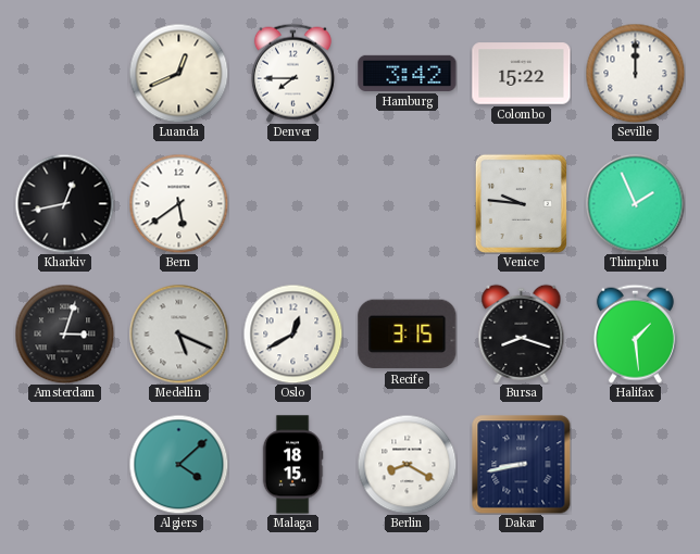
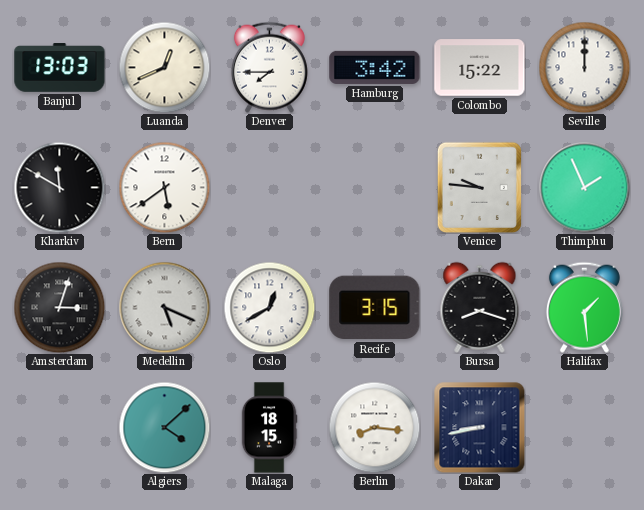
Banjul: none -> 13:03 (60, 68)
Kharkiv: 12:43 -> 11:50 (59, 187)
Berlin: 8:20 -> 8:16 (374, 427)
